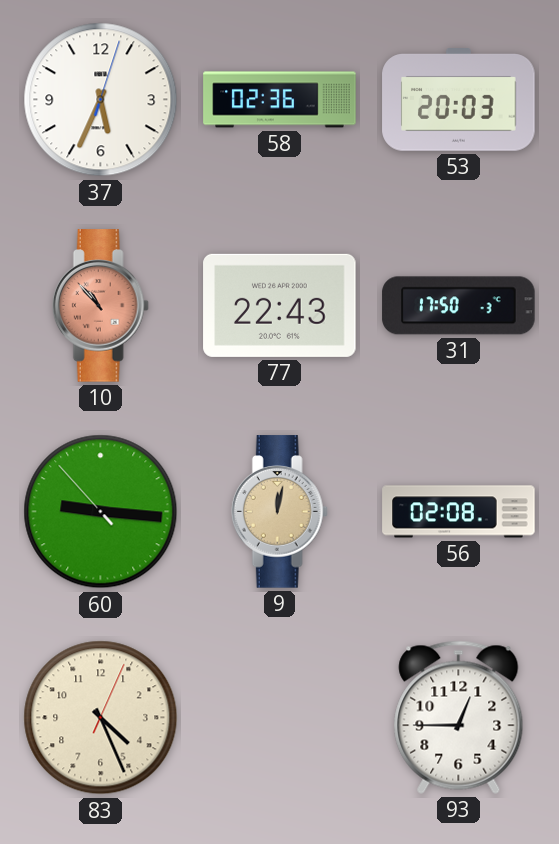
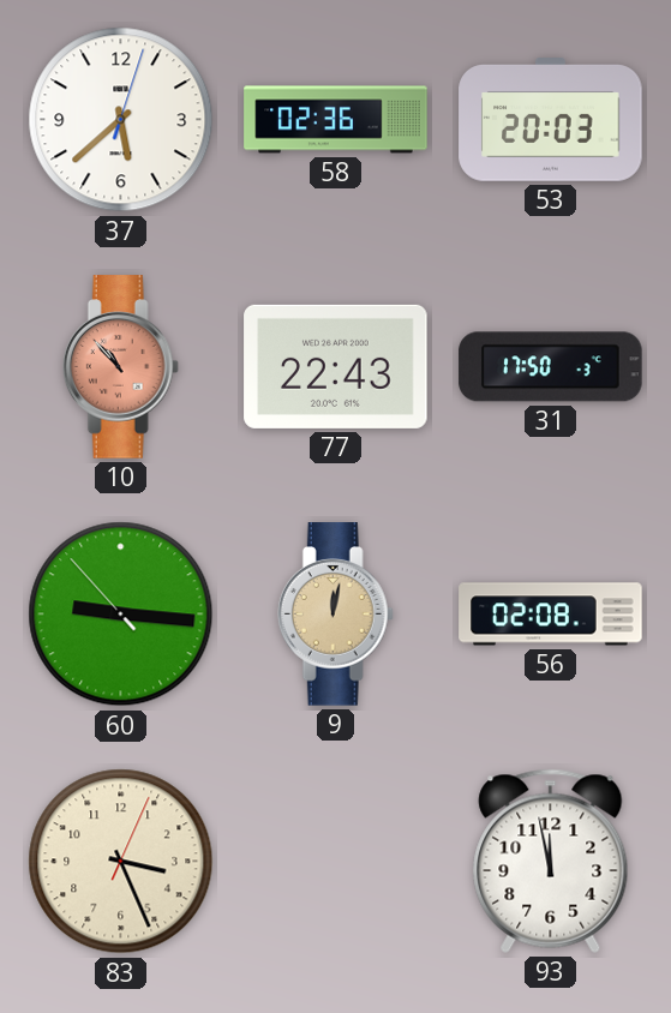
37: 5:34 -> 5:38 (121, 120)
83: 4:26 -> 3:26 (121, 862)
93: 12:45 -> 11:58 (551, 861)
